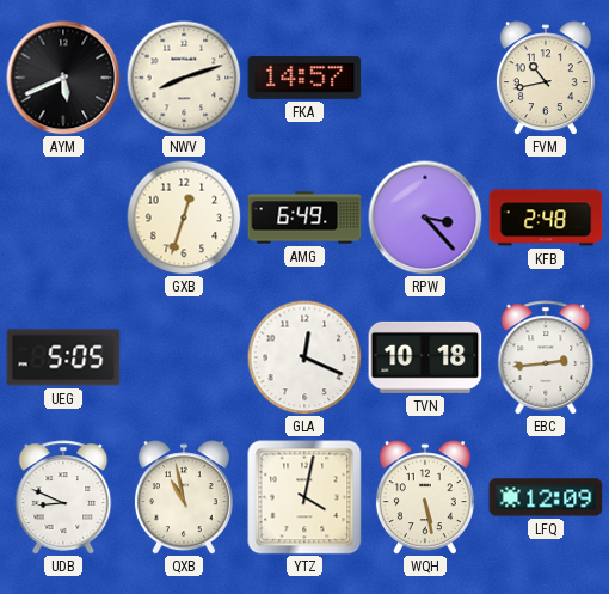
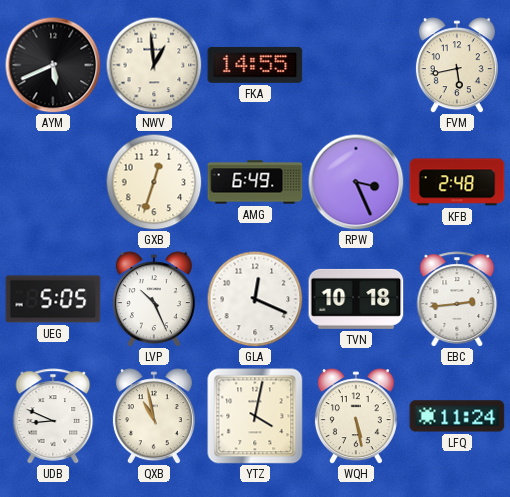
NWV: 8:12 -> 12:59 (154, 65)
FKA: 14:57 -> 14:55 (255, 65)
FVM: 10:43 -> 5:43 (457, 65)
RPW: 3:23 -> 3:26 (356, 182)
LVP: none -> 10:26 (154, 299)
LFQ: 12:09 -> 11:24 (457, 416)
